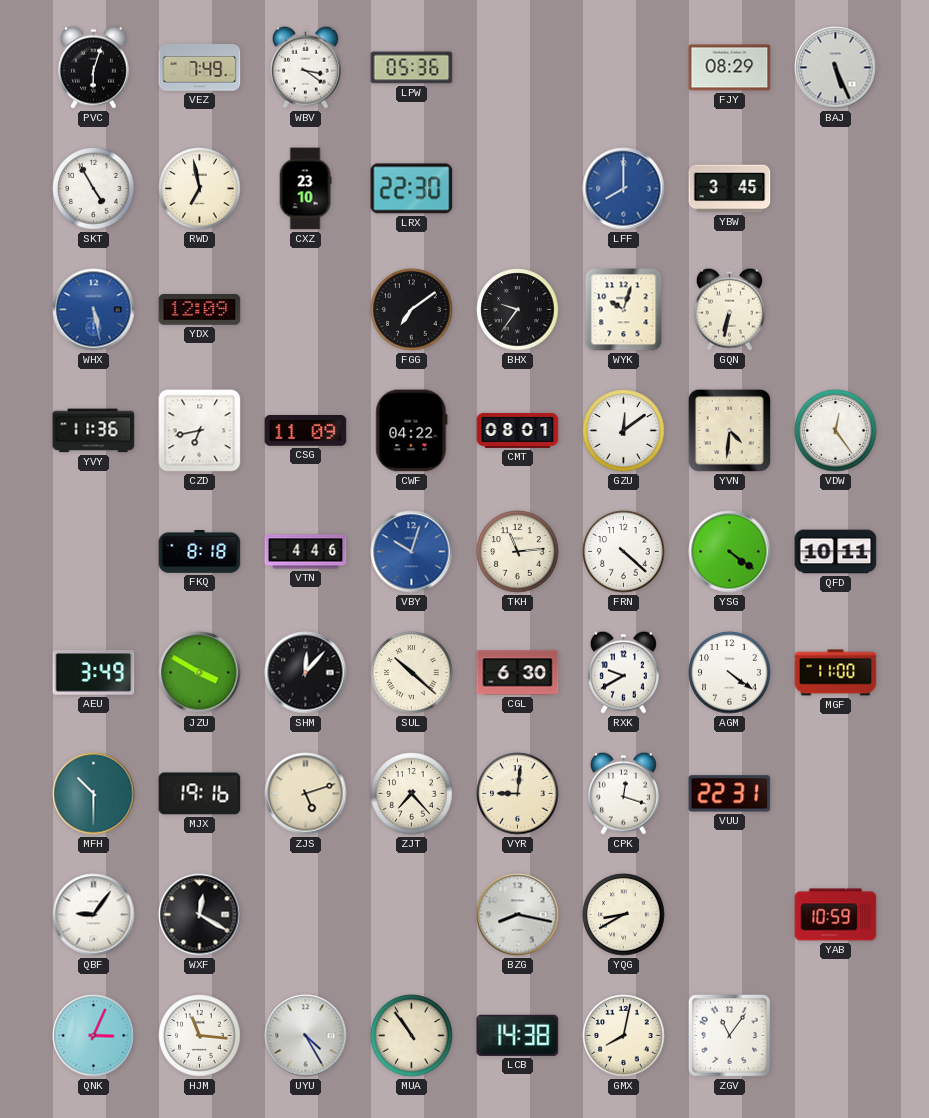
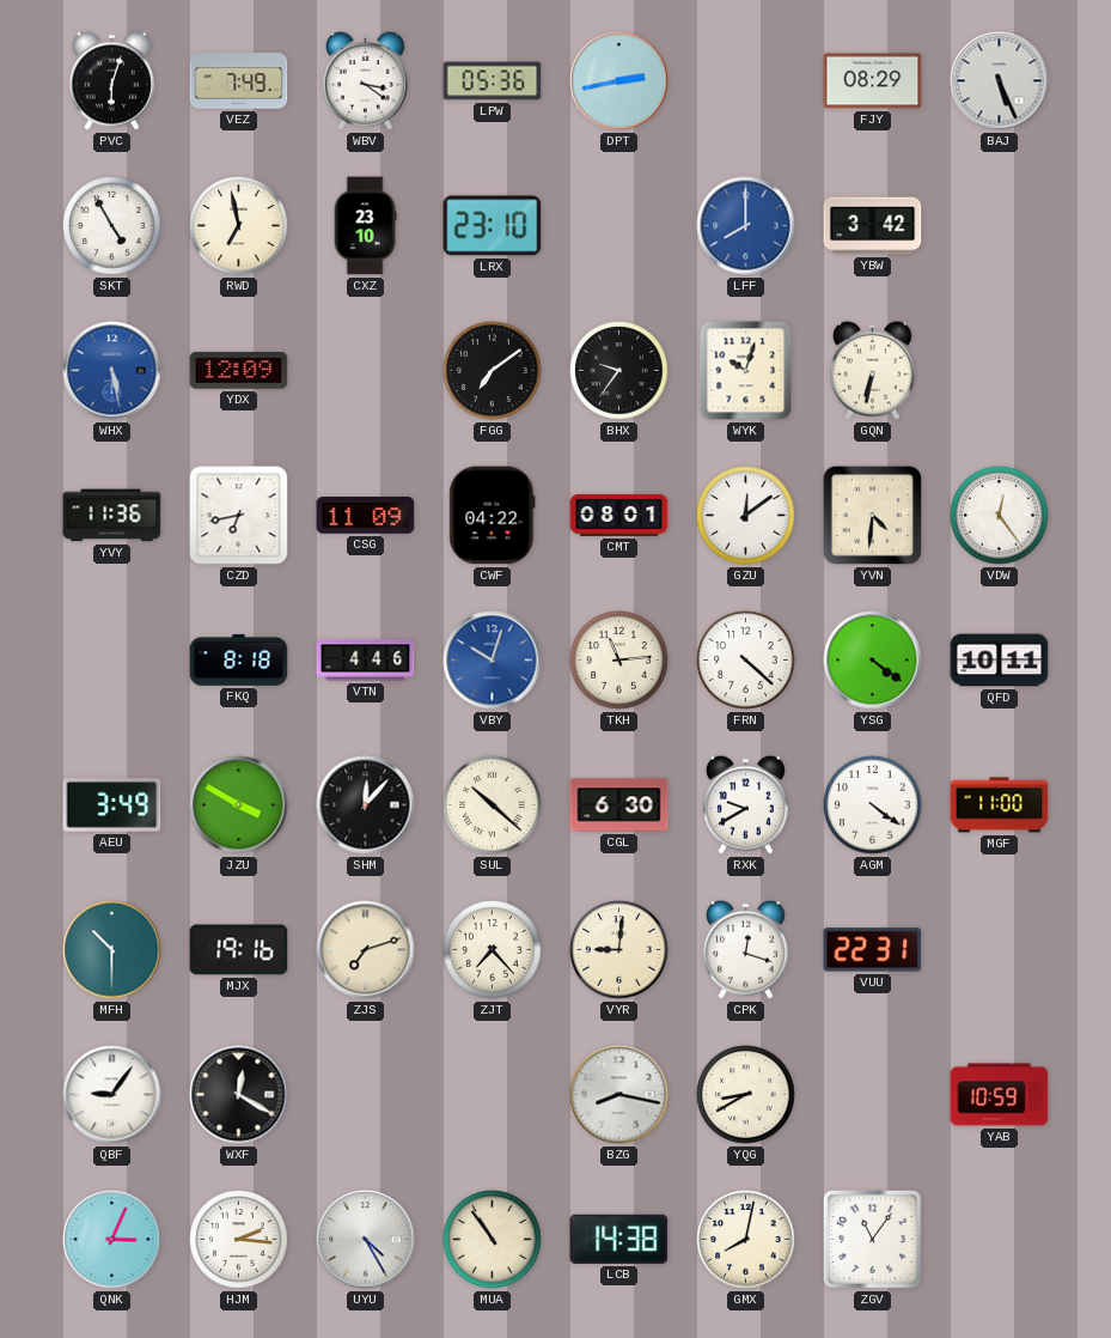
DPT: none -> 2:43 (619, 81)
LRX: 22:30 -> 23:10 (493, 226)
YBW: 3:45 -> 3:42 (873, 226)
ZJS: 5:12 -> 7:12 (366, 950)
HJM: 11:16 -> 2:16 (239, 1240)
